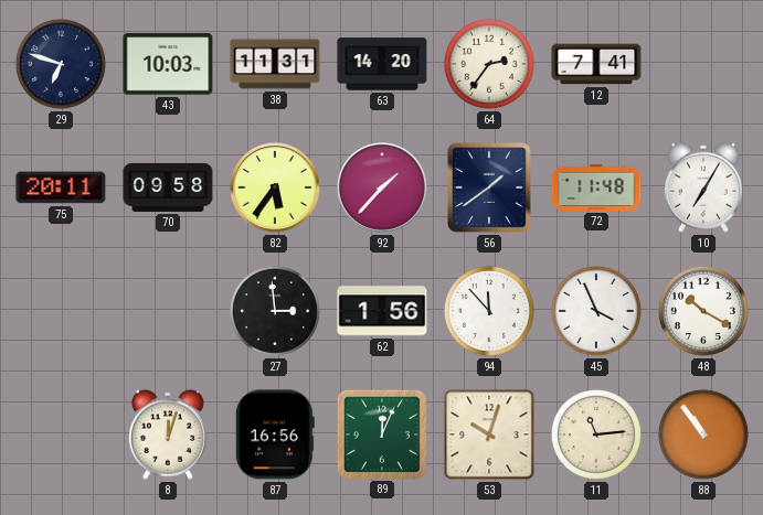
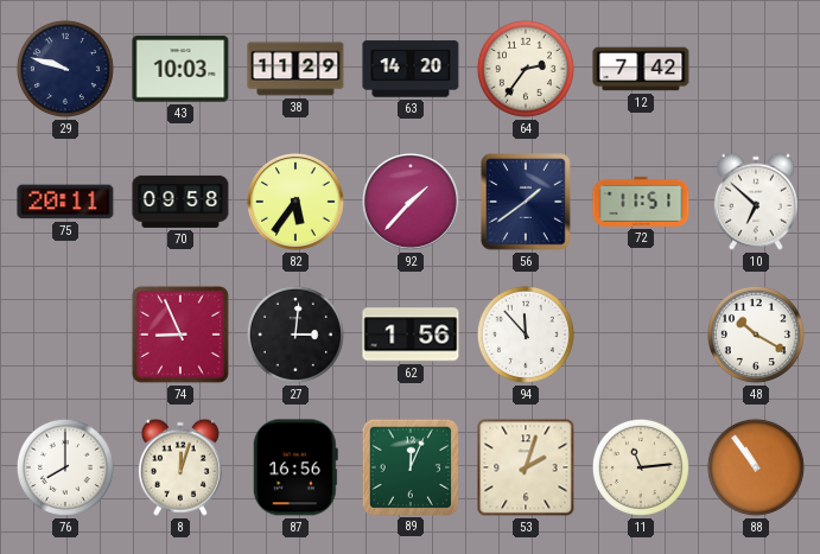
29: 6:48 -> 9:48 (65, 69)
38: 11:31 -> 11:29 (295, 69)
12: 7:41 -> 7:42 (641, 69)
72: 11:48 -> 11:51 (641, 202)
10: 7:05 -> 6:52 (756, 202)
74: none -> 8:56 (180, 335)
27: 2:59 -> 3:01 (295, 335)
45: 3:56 -> none (596, 311)
76: none -> 8:00 (65, 467)
53: 10:03 -> 2:03 (526, 467)
